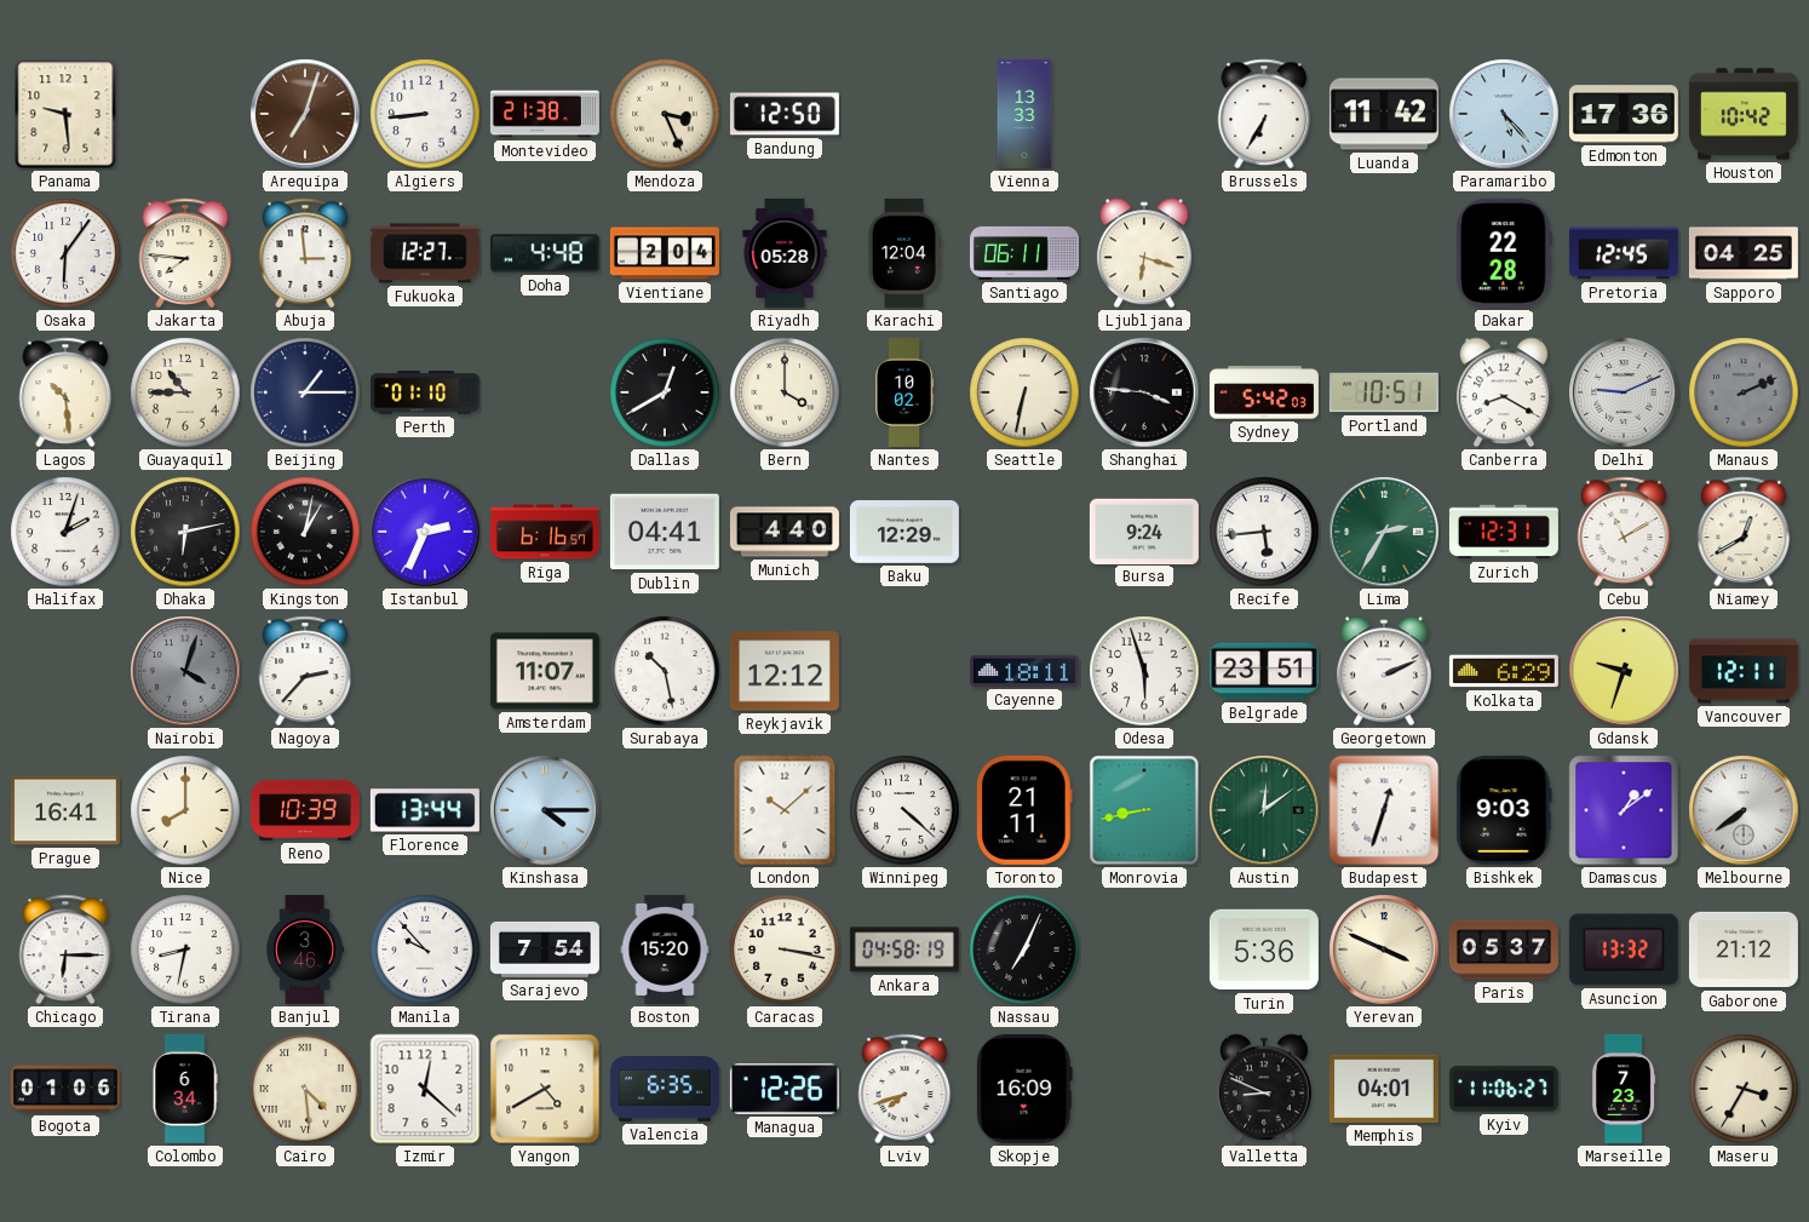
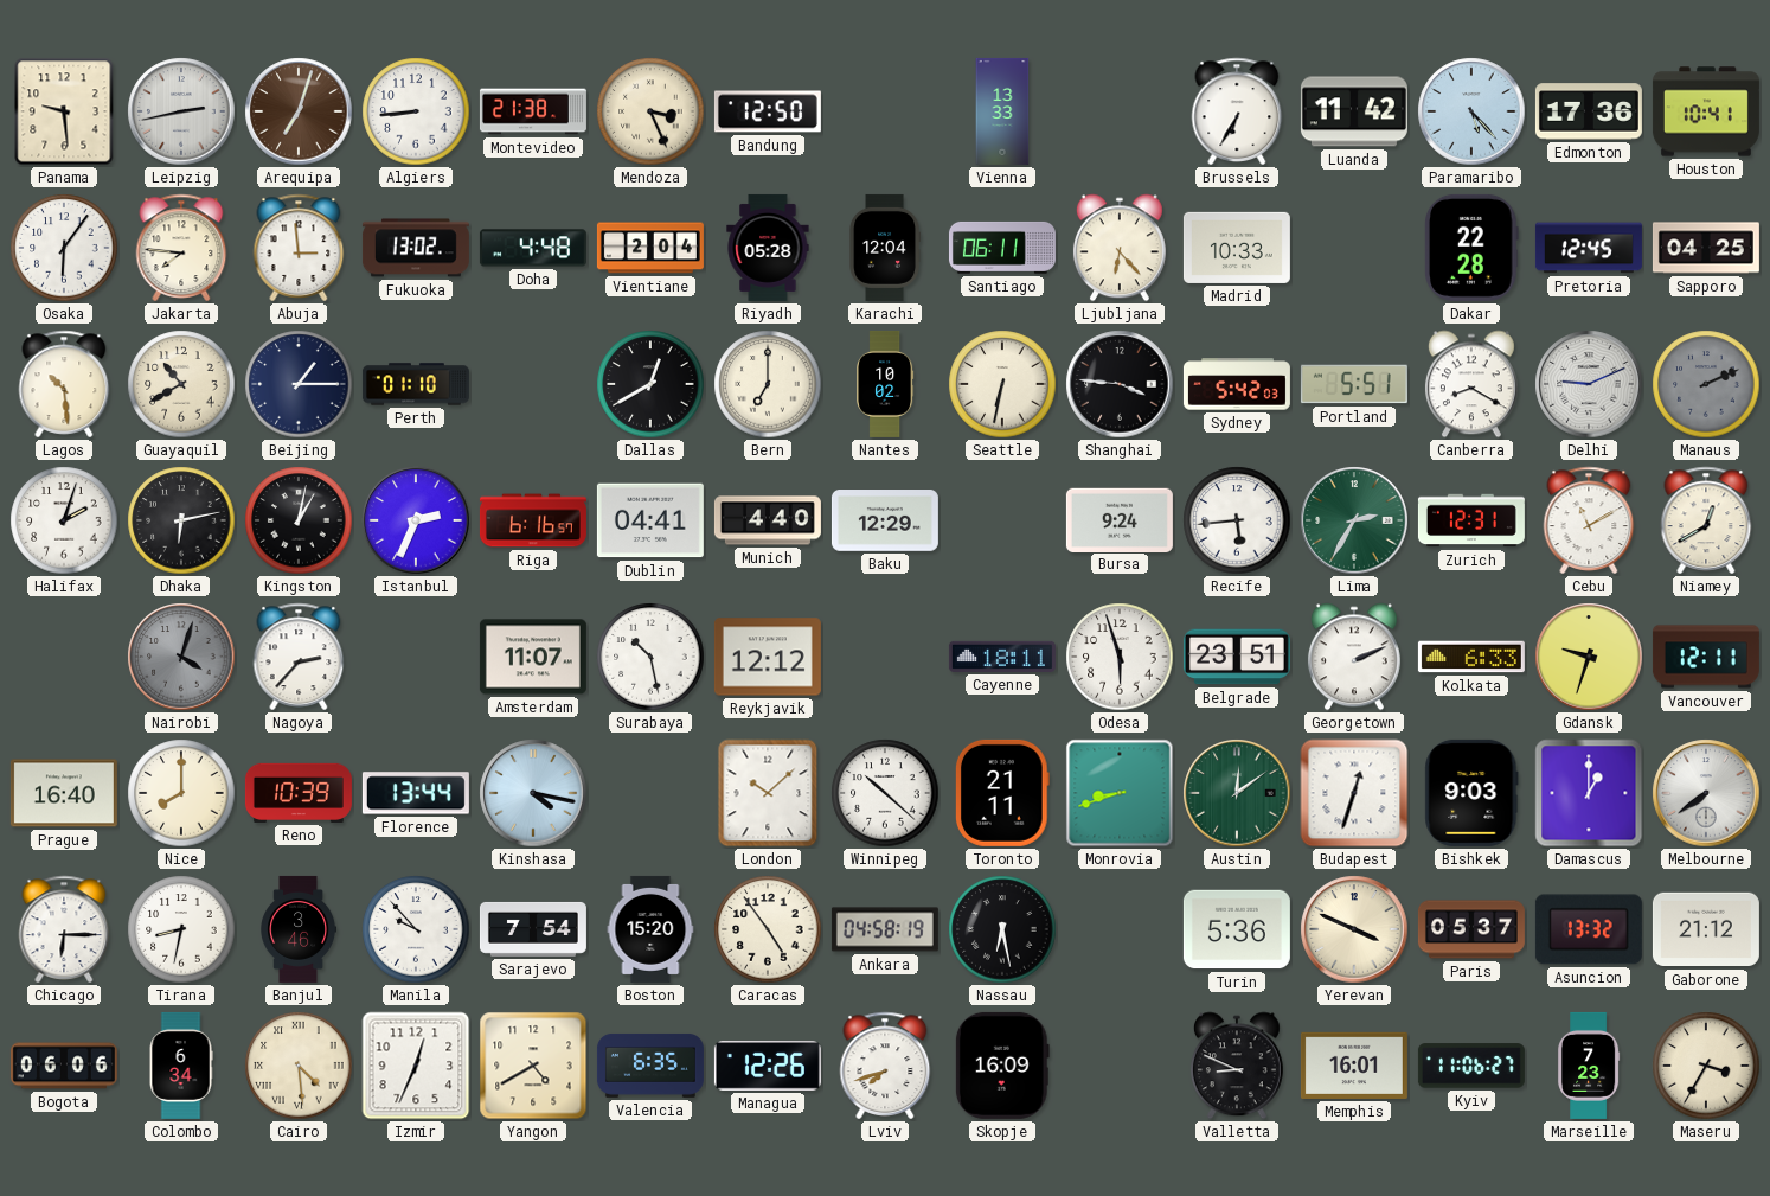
Leipzig: none -> 2:43 (181, 111)
Houston: 10:42 -> 10:41 (1706, 111)
Fukuoka: 12:27 -> 13:02 (416, 248)
Ljubljana: 6:18 -> 6:23 (1120, 248)
Madrid: none -> 10:33 (1237, 248)
Guayaquil: 10:45 -> 10:40 (181, 384)
Bern: 4:00 -> 7:00 (768, 384)
Portland: 10:51 -> 5:51 (1354, 384)
Kolkata: 6:29 -> 6:33 (1471, 657)
Prague: 16:41 -> 16:40 (64, 793)
Kinshasa: 4:15 -> 4:17 (533, 793)
Winnipeg: 4:22 -> 10:22 (885, 793)
Monrovia: 8:43 -> 8:42 (1120, 793)
Damascus: 1:09 -> 1:00 (1589, 793)
Caracas: 3:17 -> 4:54 (768, 929)
Nassau: 7:04 -> 6:28 (1002, 929)
Bogota: 01:06 -> 06:06 (64, 1066)
Izmir: 12:22 -> 12:34 (416, 1066)
Memphis: 04:01 -> 16:01 (1354, 1066)
